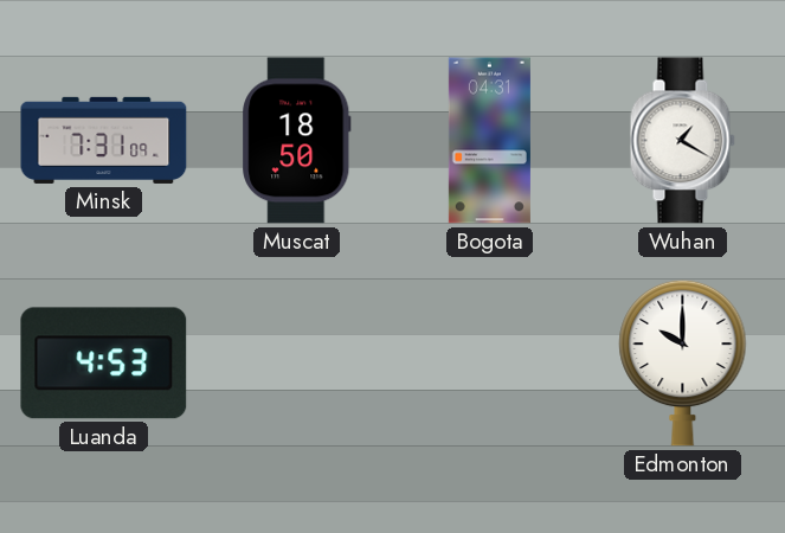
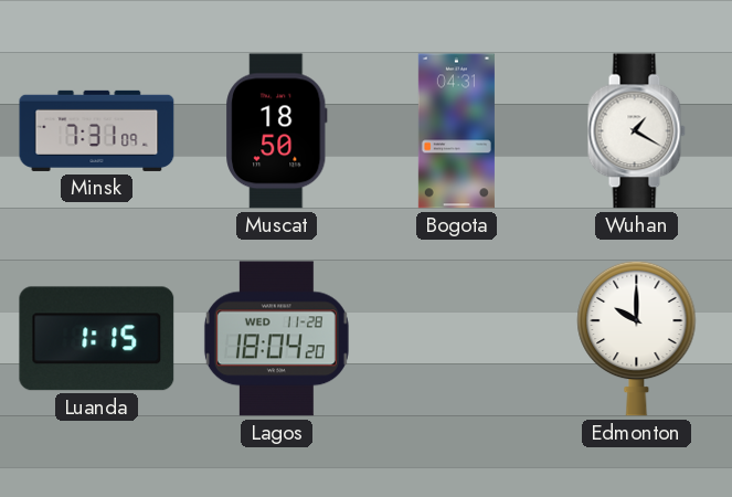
Luanda: 4:53 -> 1:15 (97, 339)
Lagos: none -> 18:04 (276, 339)
